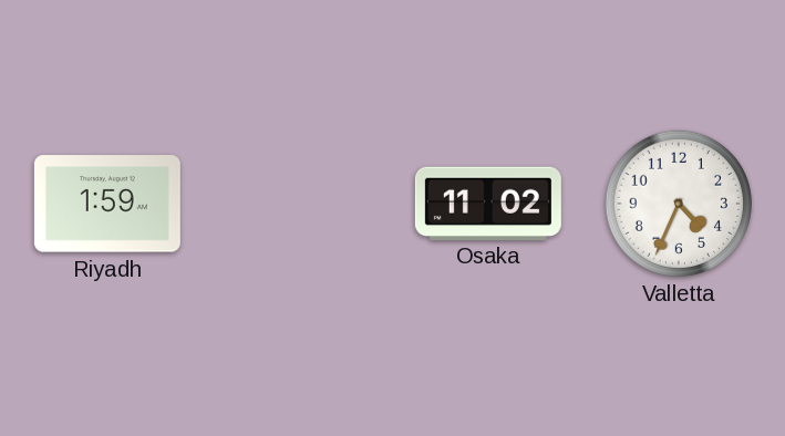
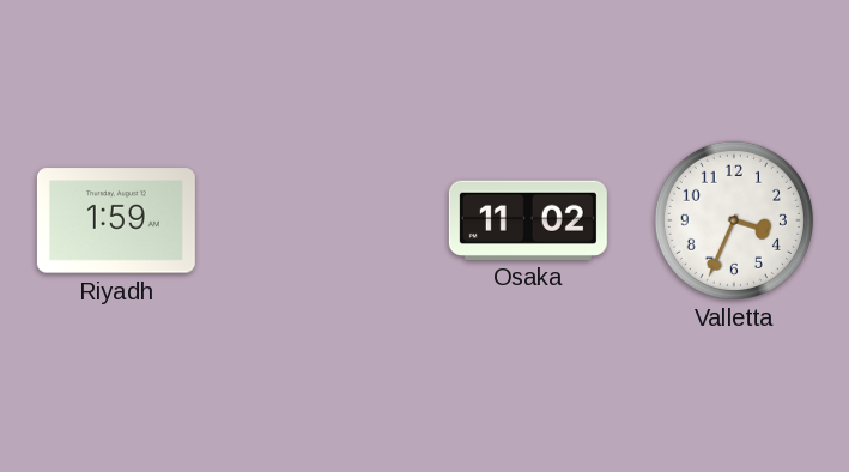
Valletta: 4:34 -> 3:34 (734, 220)
